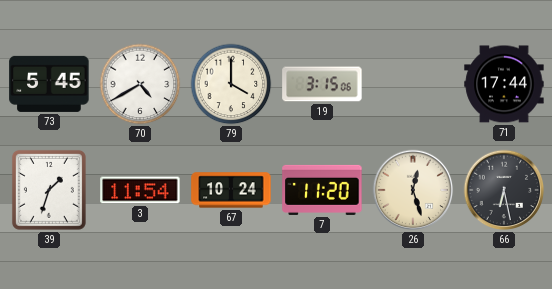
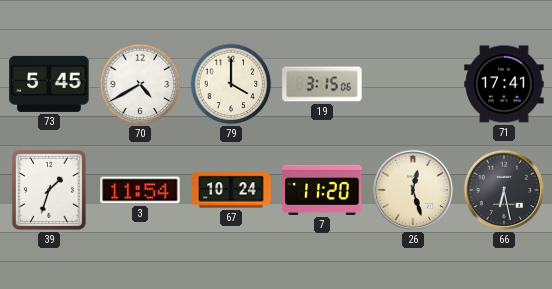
71: 17:44 -> 17:41 (504, 84)
